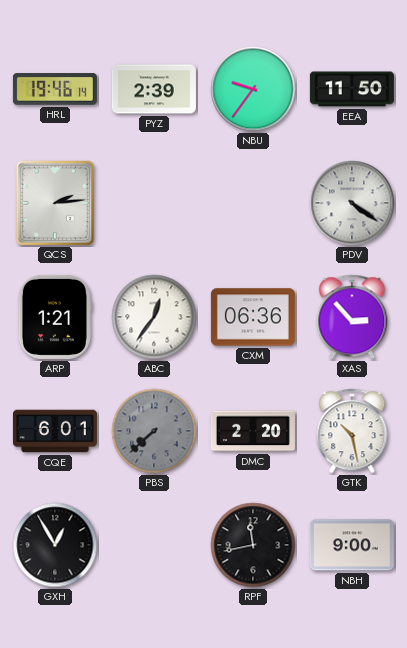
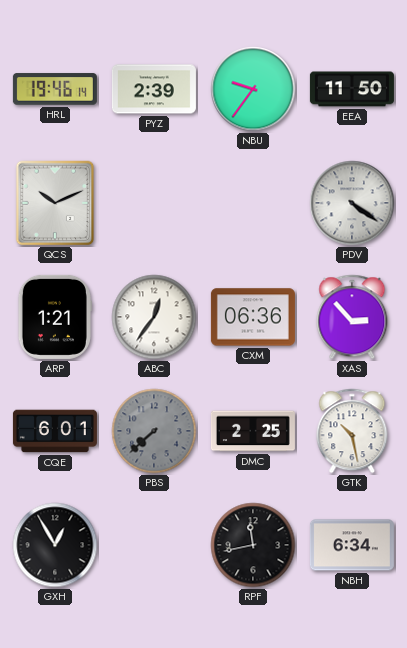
QCS: 2:14 -> 10:11 (55, 203)
DMC: 2:20 -> 2:25 (253, 431)
NBH: 9:00 -> 6:34 (352, 545)
